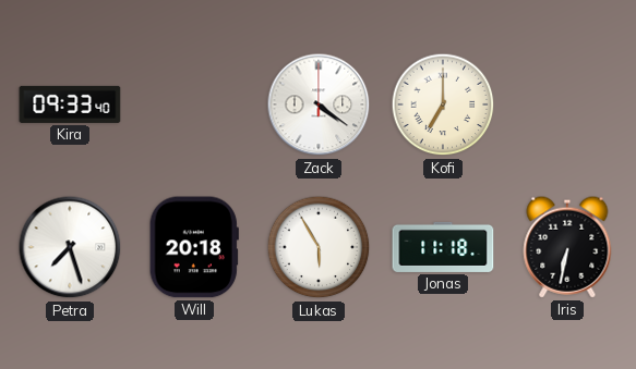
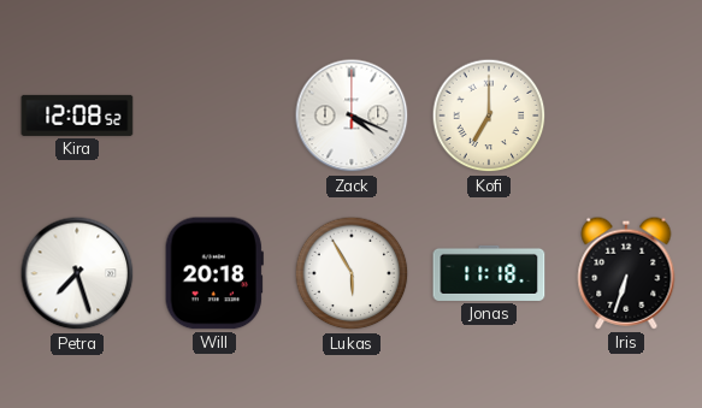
Kira: 09:33 -> 12:08 (77, 116)
Zack: 4:21 -> 4:19 (352, 116)
Iris: 6:32 -> 6:33 (626, 273)
